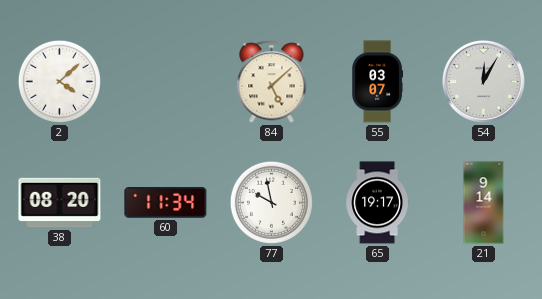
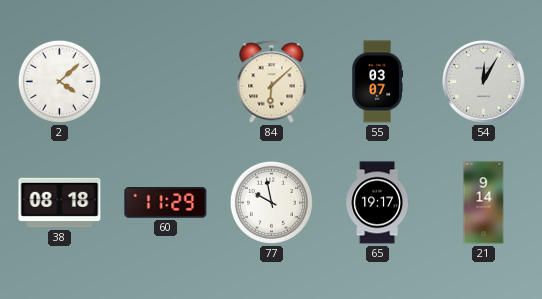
84: 5:08 -> 6:08 (272, 82)
38: 08:20 -> 08:18 (60, 203)
60: 11:34 -> 11:29 (166, 203)
